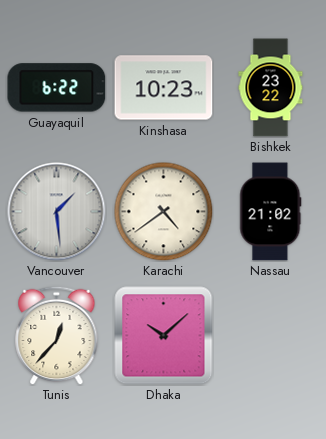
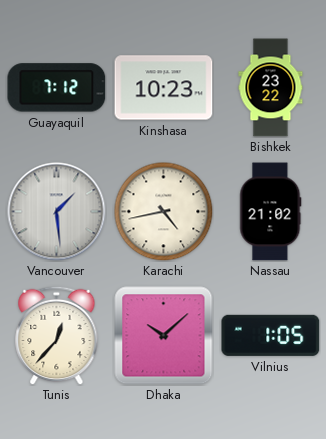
Guayaquil: 6:22 -> 7:12 (57, 88)
Karachi: 4:39 -> 4:43 (164, 212)
Vilnius: none -> 1:05 (271, 335)
